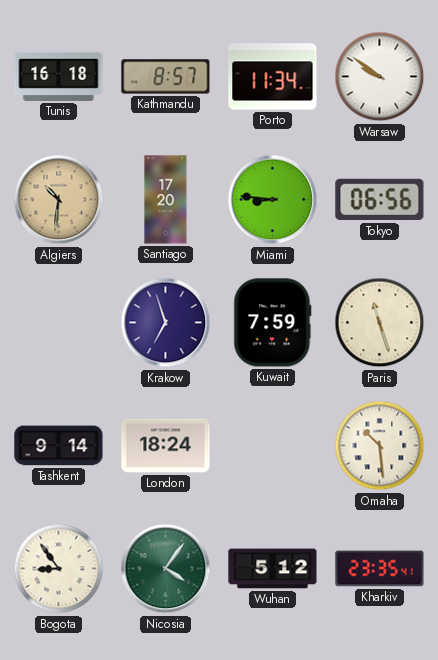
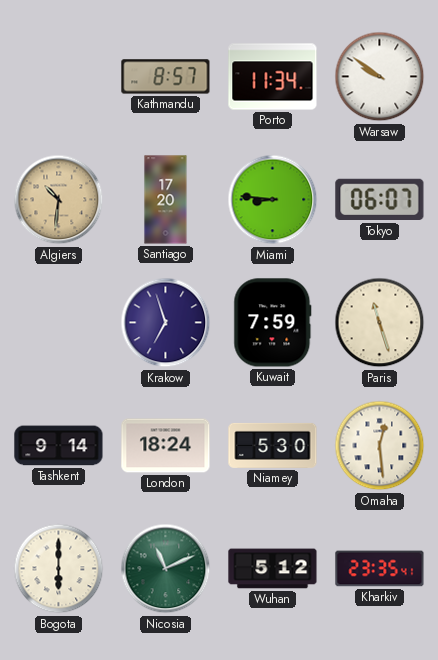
Tunis: 16:18 -> none (59, 76)
Tokyo: 06:56 -> 06:07 (380, 200)
Niamey: none -> 5:30 (273, 445)
Omaha: 10:29 -> 12:29 (380, 446)
Bogota: 8:54 -> 6:00 (59, 569)
Nicosia: 4:06 -> 11:11 (166, 569)
